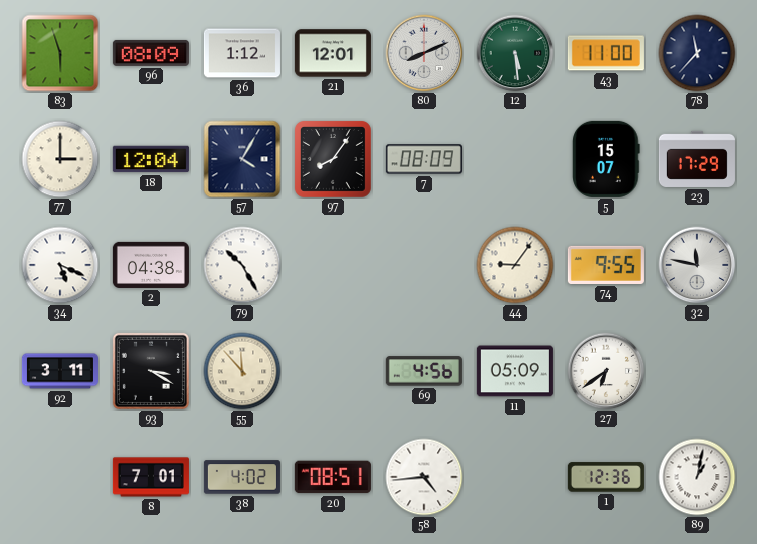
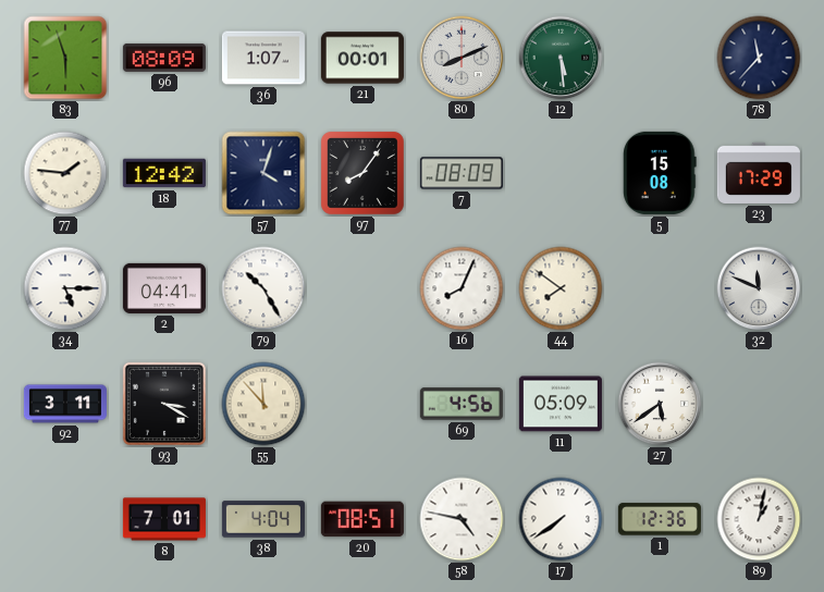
36: 1:12 -> 1:07 (263, 58)
21: 12:01 -> 00:01 (362, 58)
43: 11:00 -> none (606, 53)
77: 3:00 -> 1:46 (65, 173)
18: 12:04 -> 12:42 (164, 173)
57: 4:05 -> 4:03 (263, 173)
5: 15:07 -> 15:08 (660, 173)
34: 5:19 -> 5:15 (65, 288)
2: 04:38 -> 04:41 (164, 288)
16: none -> 8:04 (462, 288)
44: 9:06 -> 7:51 (561, 288)
74: 9:55 -> none (606, 265)
32: 11:47 -> 11:49 (759, 288)
27: 6:39 -> 5:39 (660, 404)
38: 4:02 -> 4:04 (263, 519)
58: 4:44 -> 4:47 (462, 519)
17: none -> 7:39 (561, 519)
